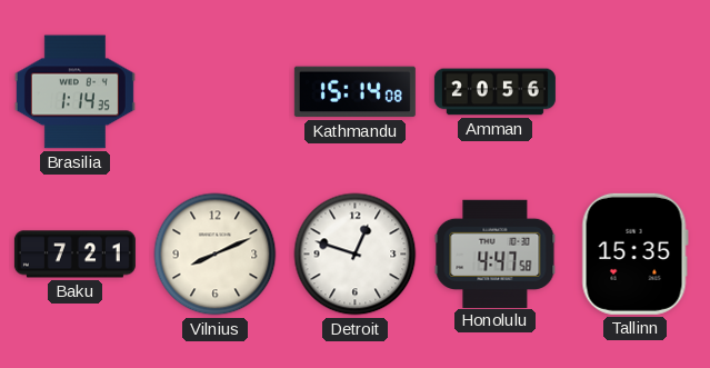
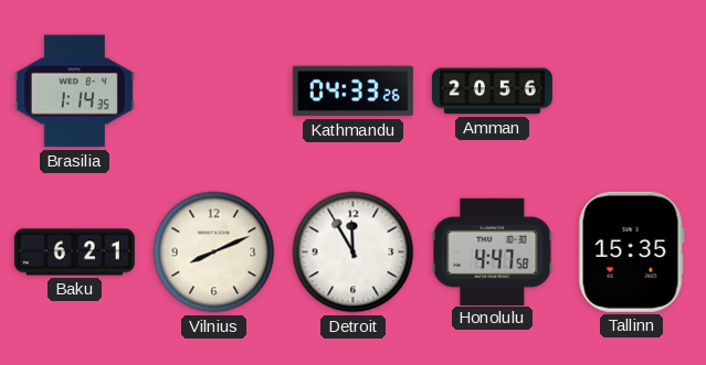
Kathmandu: 15:14 -> 04:33 (352, 92)
Baku: 7:21 -> 6:21 (74, 253)
Detroit: 12:48 -> 11:55 (354, 253)
